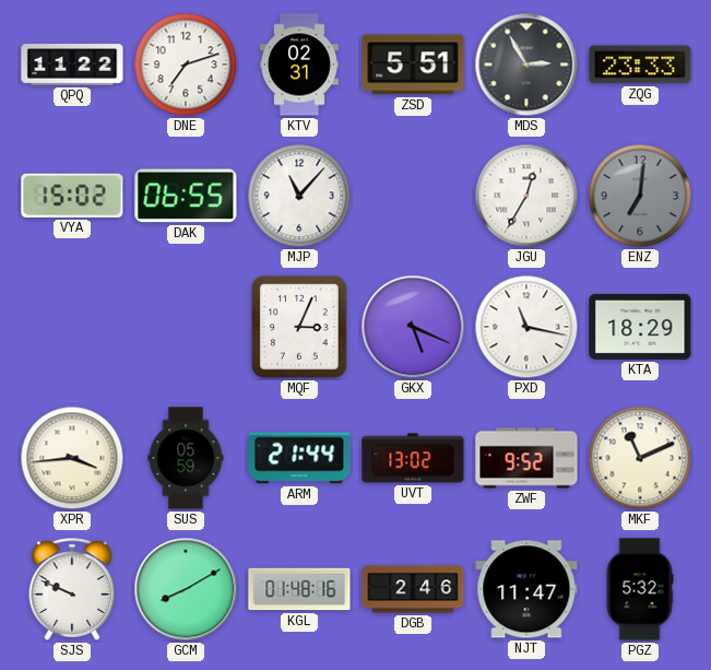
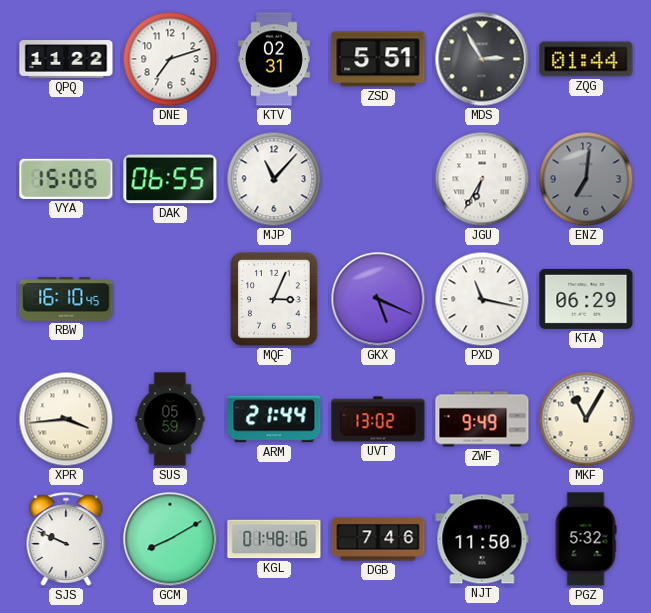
ZQG: 23:33 -> 01:44 (586, 59)
VYA: 15:02 -> 15:06 (66, 179)
JGU: 12:35 -> 6:35 (482, 179)
RBW: none -> 16:10 (66, 299)
KTA: 18:29 -> 06:29 (586, 299)
ZWF: 9:52 -> 9:49 (482, 419)
MKF: 11:11 -> 11:05 (586, 419)
DGB: 2:46 -> 7:46 (378, 539)
NJT: 11:47 -> 11:50 (482, 539)
